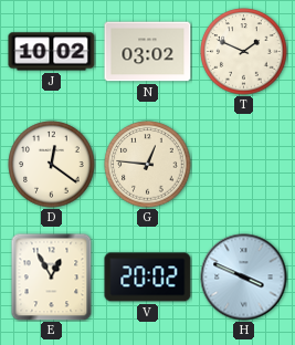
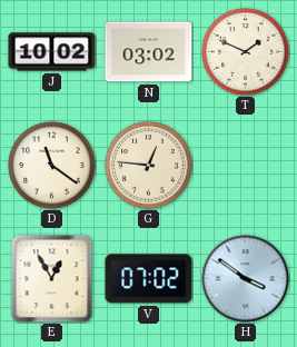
D: 12:21 -> 11:21 (52, 166)
V: 20:02 -> 07:02 (149, 279)
H: 3:49 -> 3:51 (246, 279)
